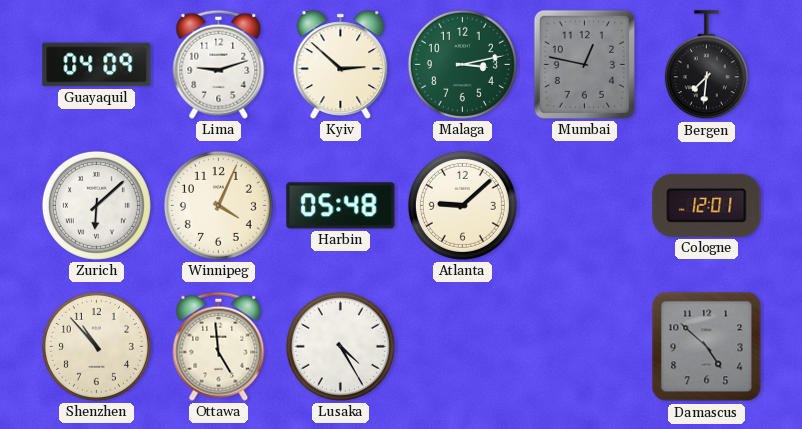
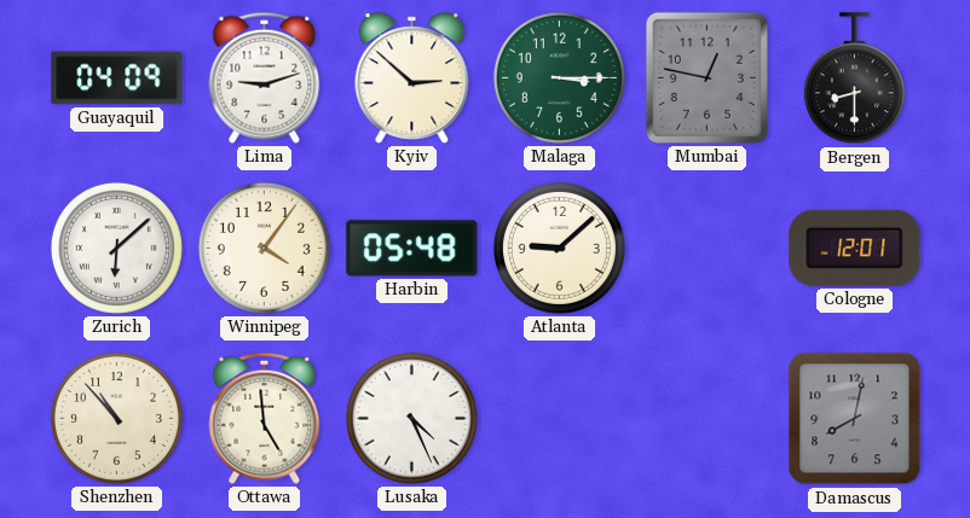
Malaga: 3:13 -> 3:15 (559, 77)
Bergen: 7:31 -> 8:30 (854, 78)
Winnipeg: 4:04 -> 4:06 (264, 248)
Lusaka: 4:25 -> 4:26 (411, 418)
Damascus: 4:52 -> 8:02 (855, 419)
